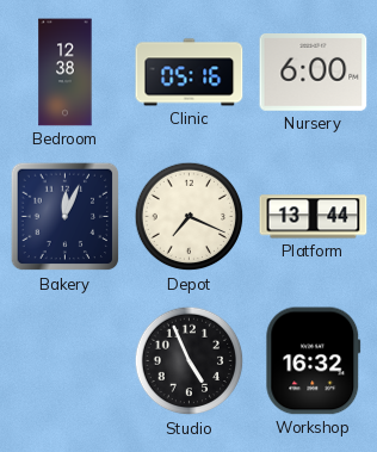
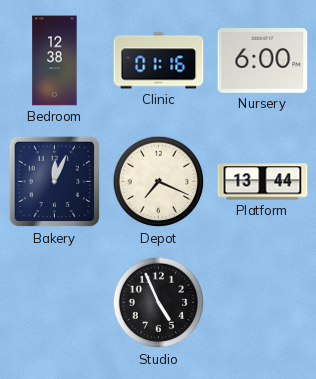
Clinic: 05:16 -> 01:16 (159, 61)
Workshop: 16:32 -> none (314, 361)
